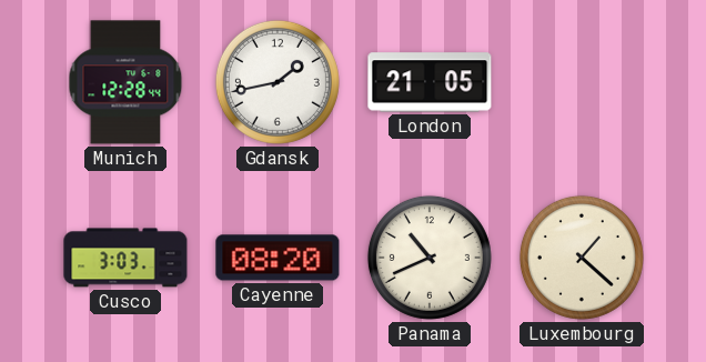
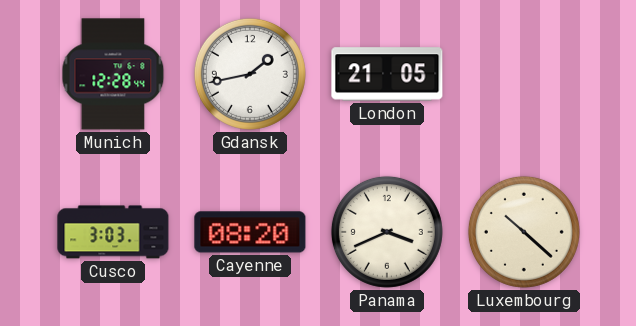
Panama: 10:41 -> 3:41 (387, 232)
Luxembourg: 1:22 -> 10:22 (524, 232)
